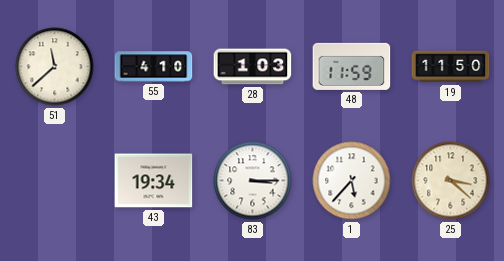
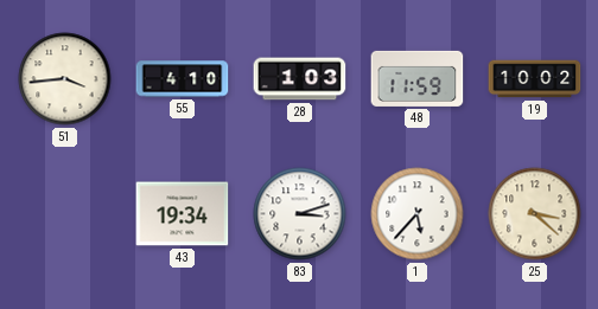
51: 11:38 -> 3:44 (65, 79)
19: 11:50 -> 10:02 (535, 79)
83: 3:15 -> 3:12 (300, 214)
